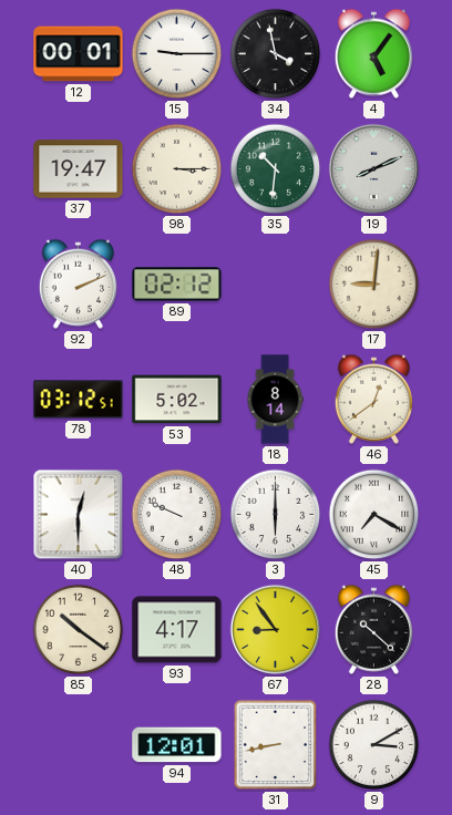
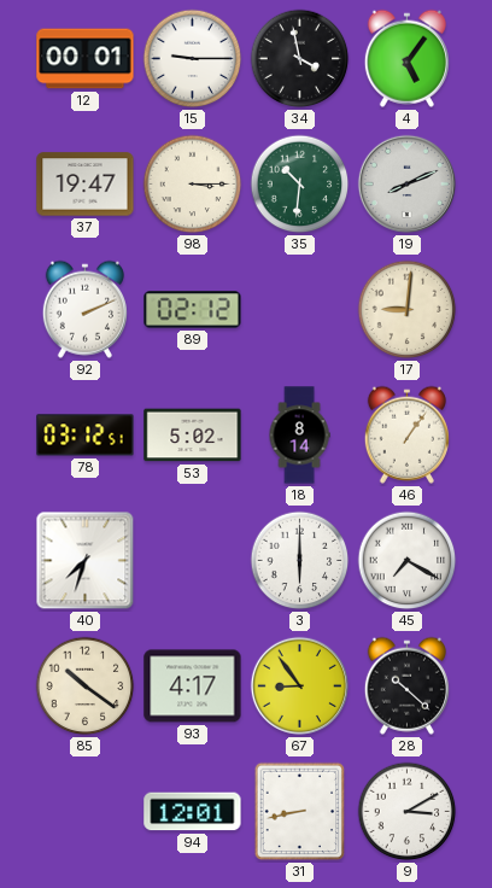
46: 12:39 -> 1:06 (406, 434)
40: 12:30 -> 7:33 (86, 561)
48: 9:49 -> none (177, 515)
